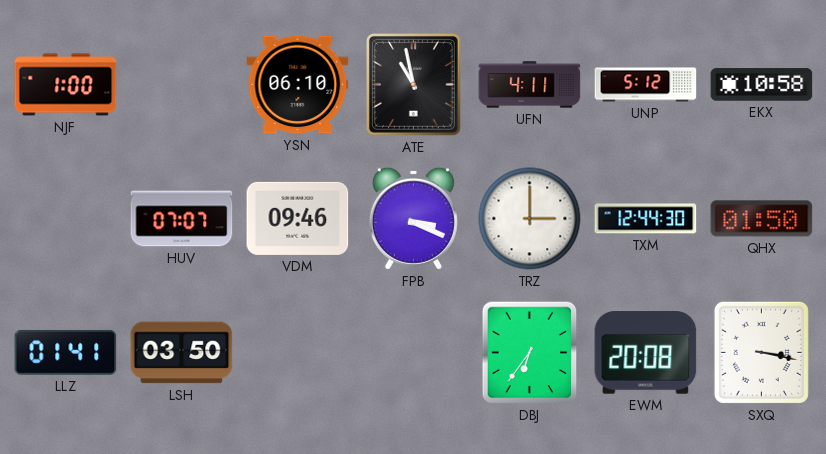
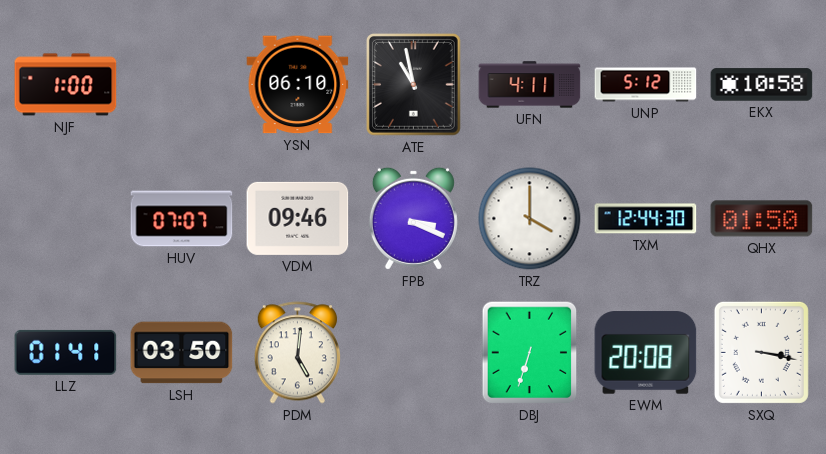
TRZ: 3:00 -> 4:00 (530, 219)
PDM: none -> 5:01 (297, 353)
DBJ: 6:36 -> 6:33 (530, 353)
